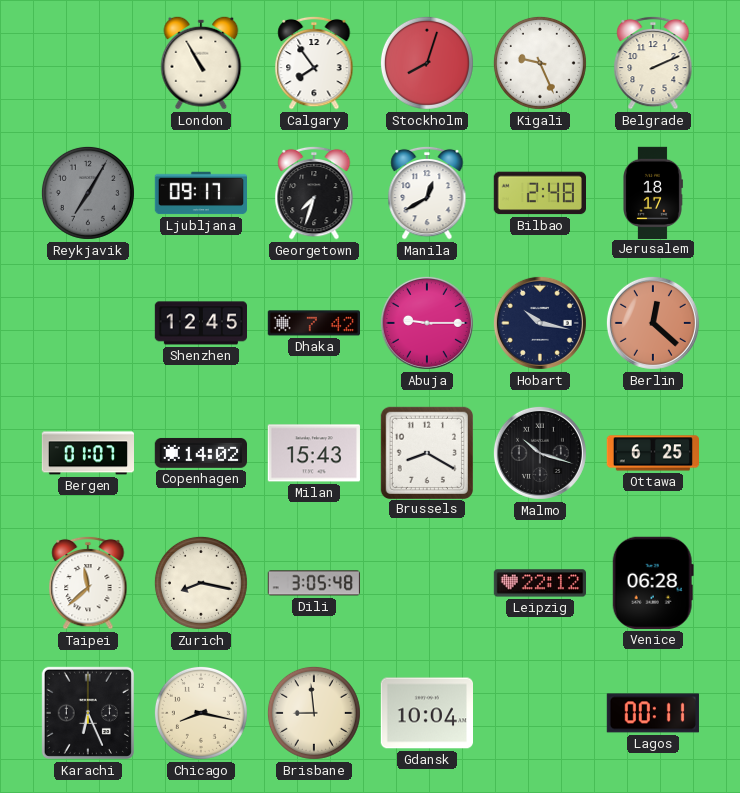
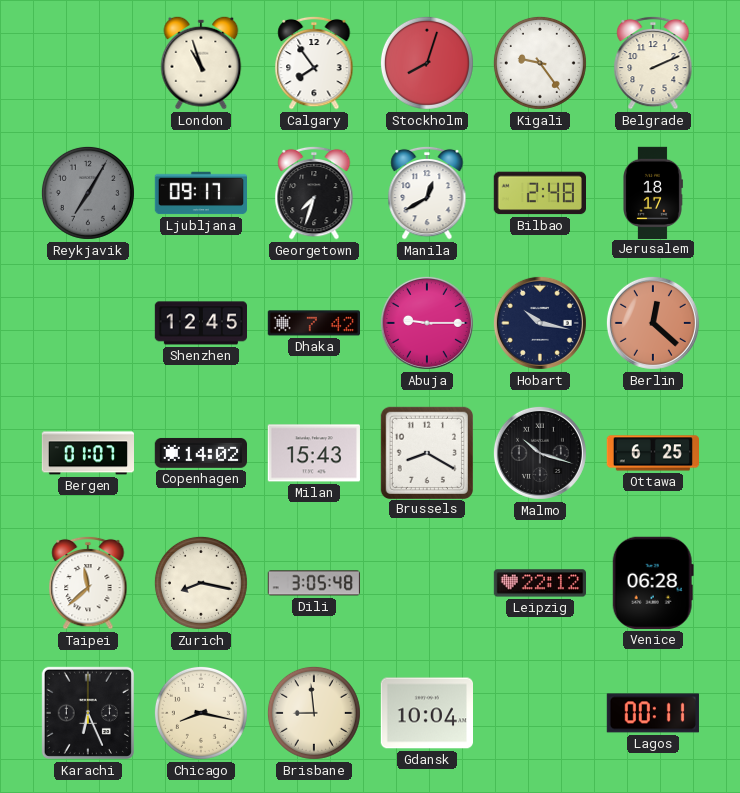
London: 10:55 -> 10:57 (201, 63)
Kigali: 9:26 -> 9:24 (540, 63)
